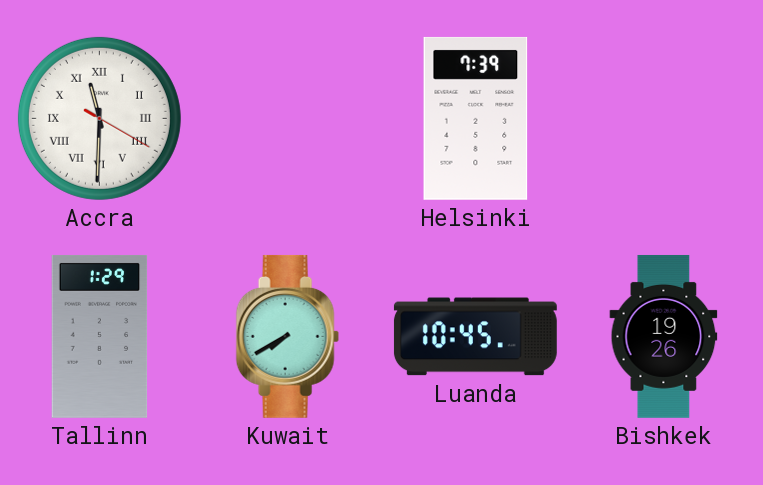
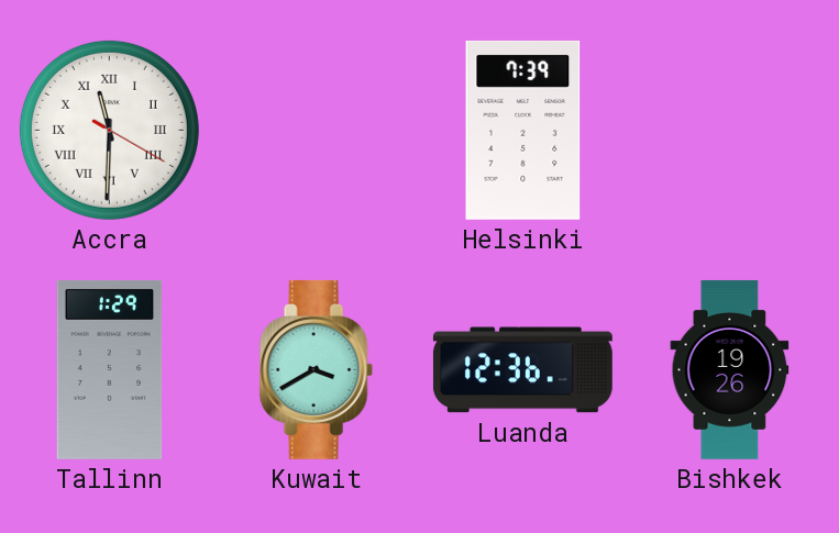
Kuwait: 7:40 -> 3:40 (316, 369)
Luanda: 10:45 -> 12:36 (522, 370)
